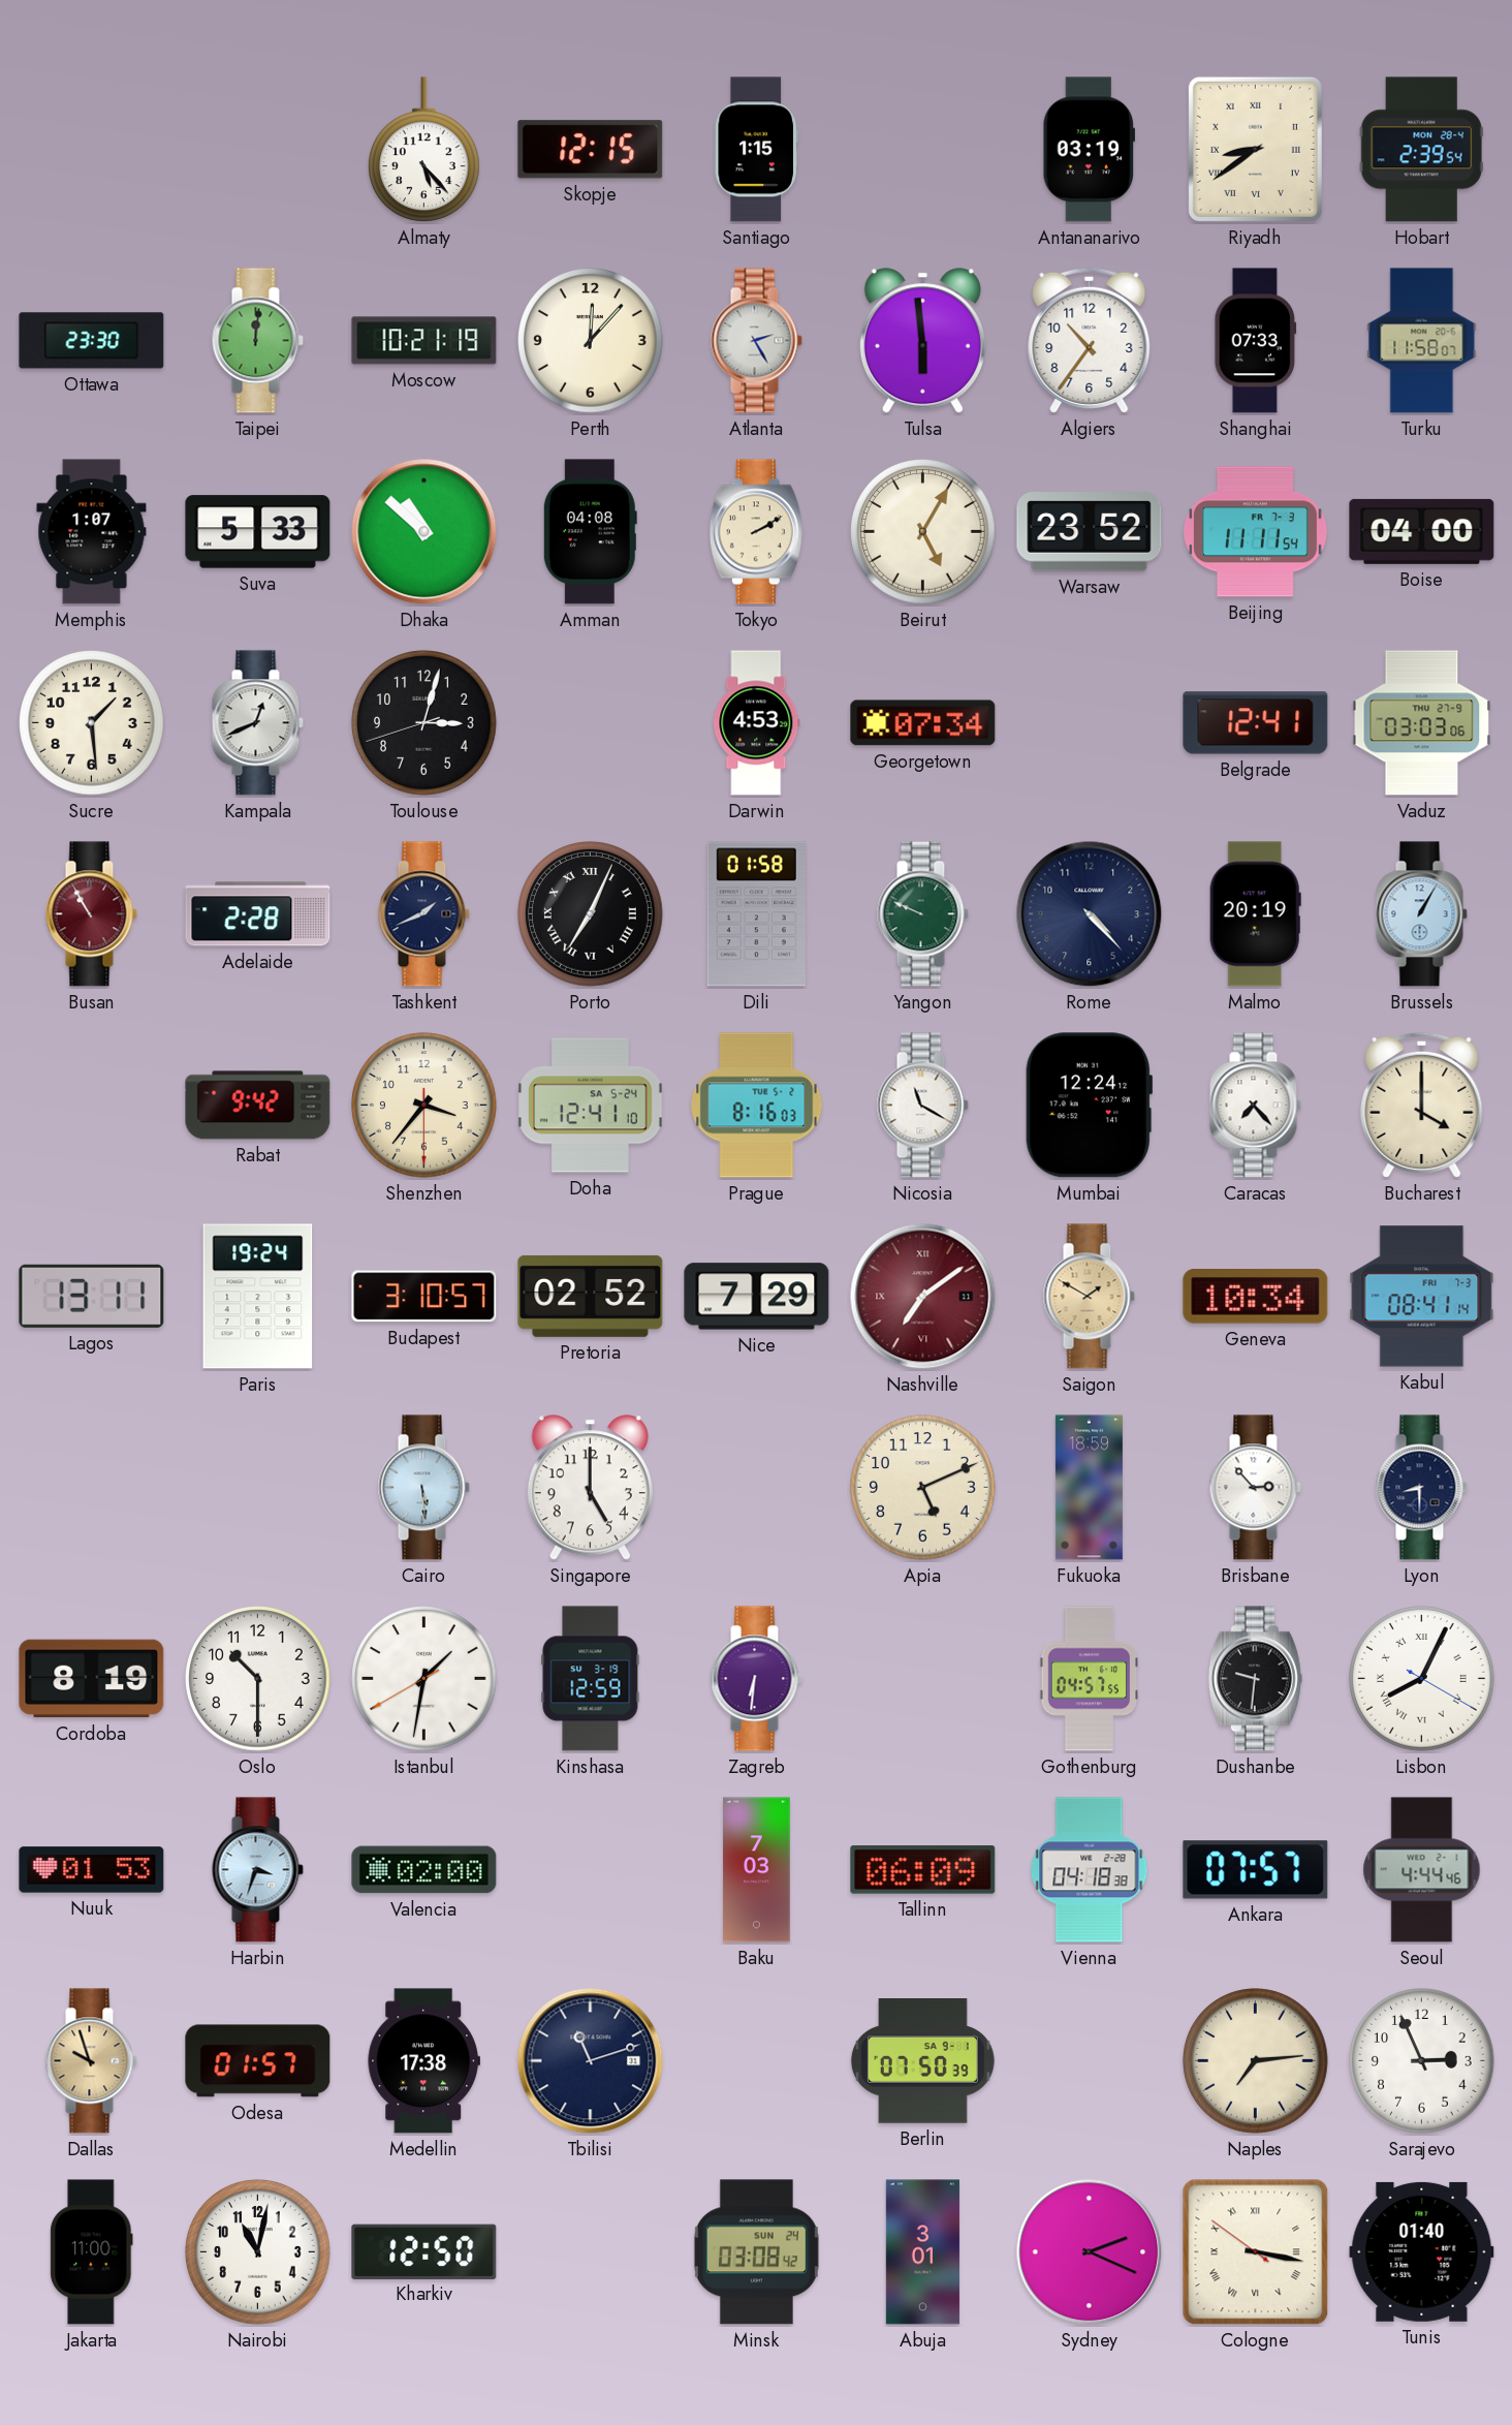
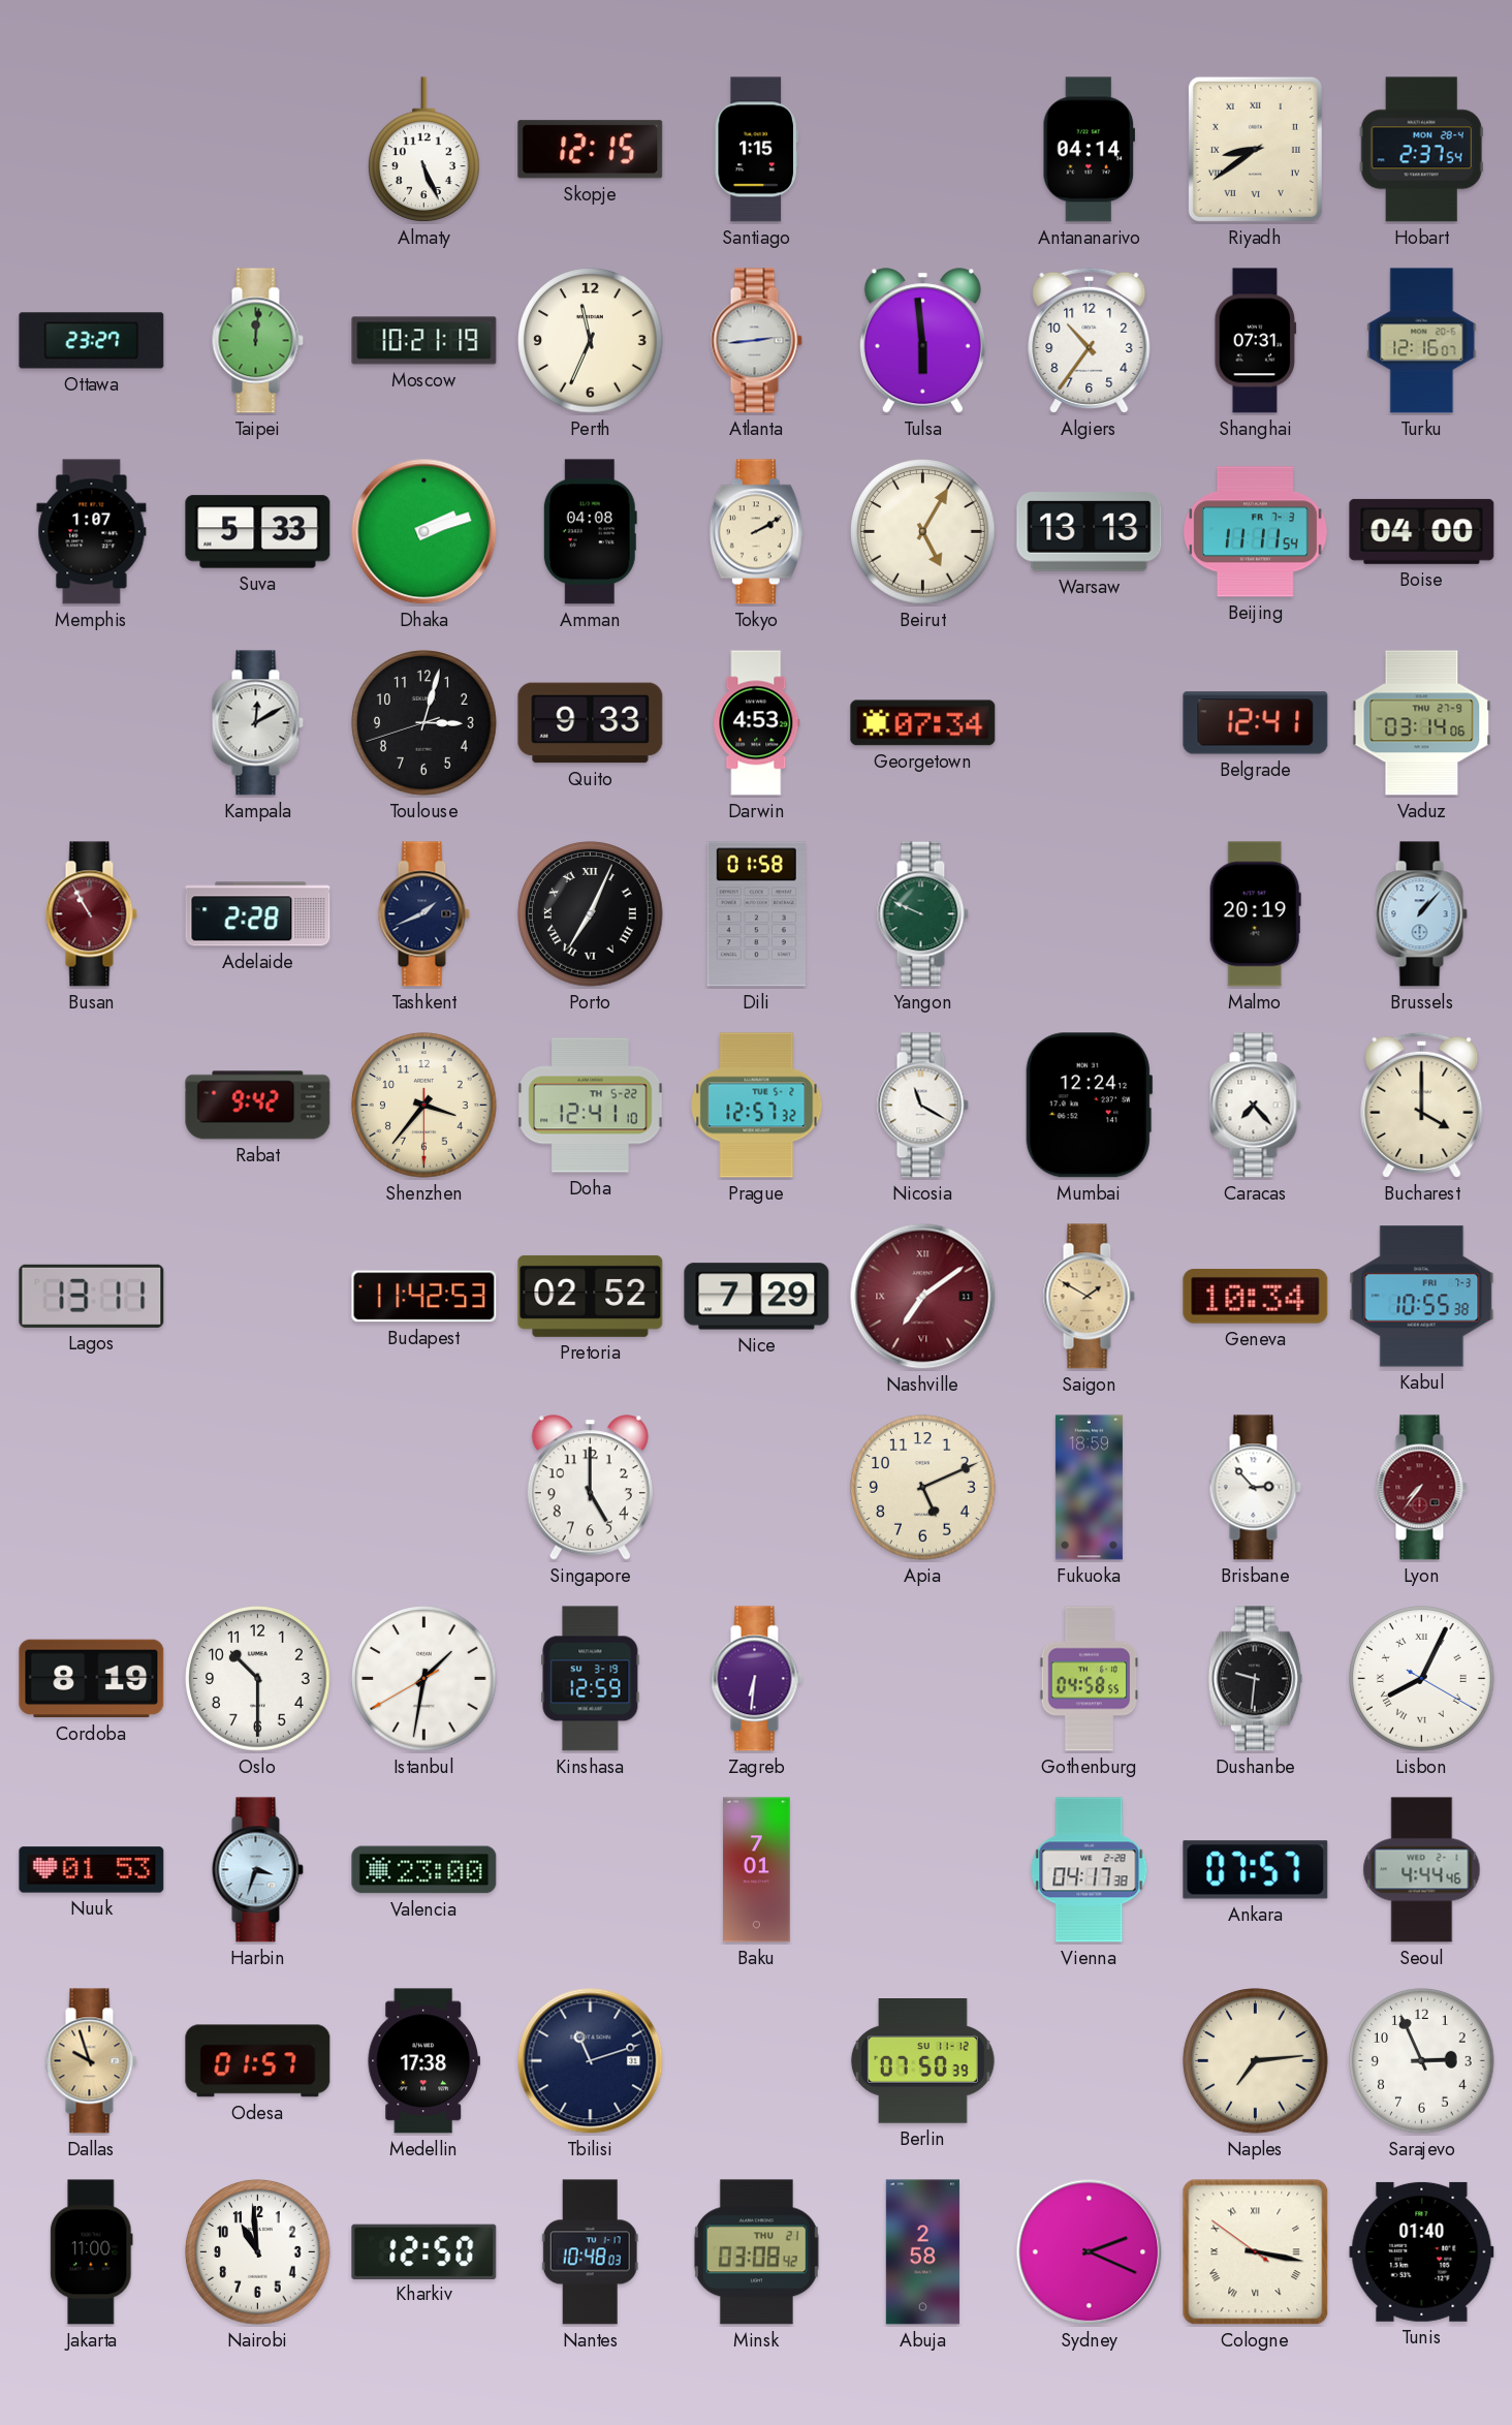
Almaty: 5:23 -> 5:26 (424, 150)
Antananarivo: 03:19 -> 04:14 (1089, 150)
Hobart: 2:39 -> 2:37 (1421, 150)
Ottawa: 23:30 -> 23:27 (92, 341)
Perth: 12:07 -> 11:34 (591, 341)
Atlanta: 2:25 -> 2:44 (756, 341)
Shanghai: 07:33 -> 07:31 (1256, 341)
Turku: 11:58 -> 12:16 (1422, 341)
Dhaka: 10:52 -> 2:12 (424, 532)
Warsaw: 23:52 -> 13:13 (1090, 532)
Sucre: 1:29 -> none (92, 723)
Kampala: 12:41 -> 12:10 (257, 723)
Quito: none -> 9:33 (591, 723)
Vaduz: 03:03 -> 03:14 (1422, 723)
Rome: 4:23 -> none (1090, 914)
Brussels: 1:05 -> 1:07 (1421, 914)
Doha date: SA 5-24 -> TH 5-22 (591, 1106)
Prague: 8:16 -> 12:57 (757, 1106)
Paris: 19:24 -> none (258, 1297)
Budapest: 3:10 -> 11:42 (424, 1297)
Kabul: 08:41 -> 10:55 (1422, 1297)
Cairo: 5:29 -> none (423, 1488)
Lyon: 8:30 -> 7:36 (1421, 1488)
Lyon dial: navy -> burgundy (1421, 1488)
Gothenburg: 04:57 -> 04:58 (1090, 1679)
Valencia: 02:00 -> 23:00 (424, 1870)
Baku: 7:03 -> 7:01 (757, 1870)
Tallinn: 06:09 -> none (923, 1870)
Vienna: 04:18 -> 04:17 (1090, 1870)
Berlin date: SA 9-1 -> SU 11-12 (922, 2061)
Nairobi: 11:02 -> 10:59 (258, 2252)
Nantes: none -> 10:48 (590, 2252)
Minsk date: SUN 24 -> THU 21 (756, 2252)
Abuja: 3:01 -> 2:58 (922, 2252)
